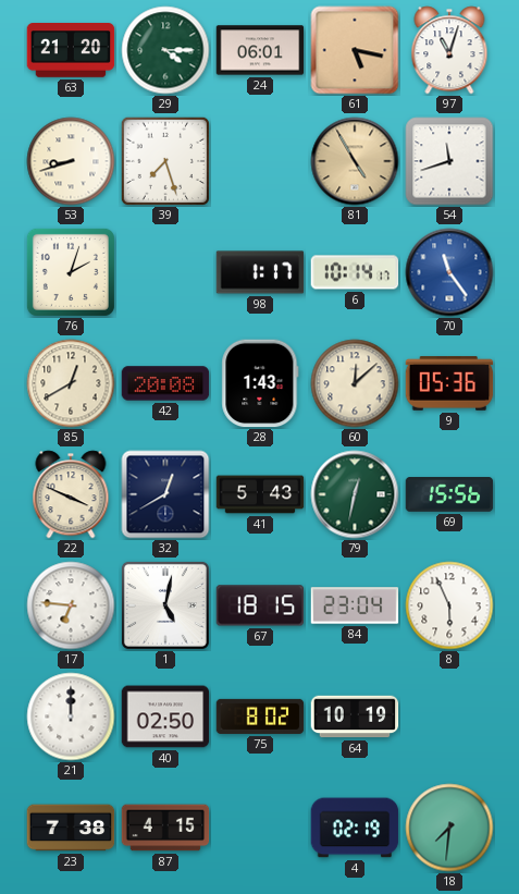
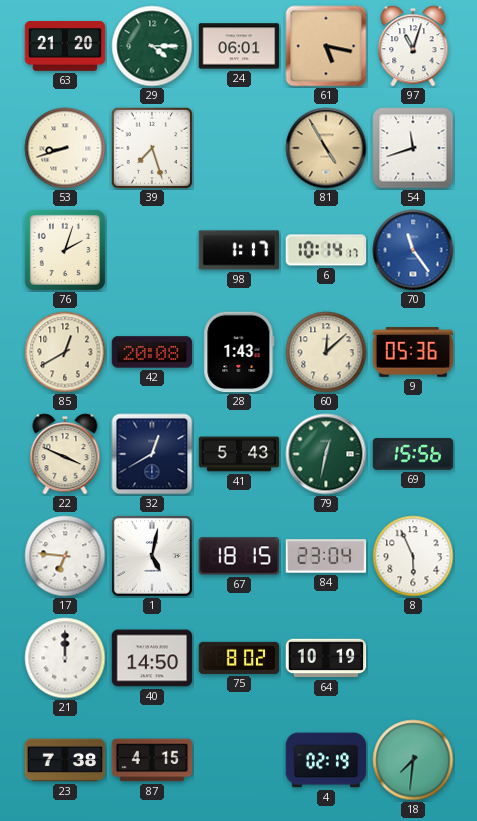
40: 02:50 -> 14:50 (152, 658)
